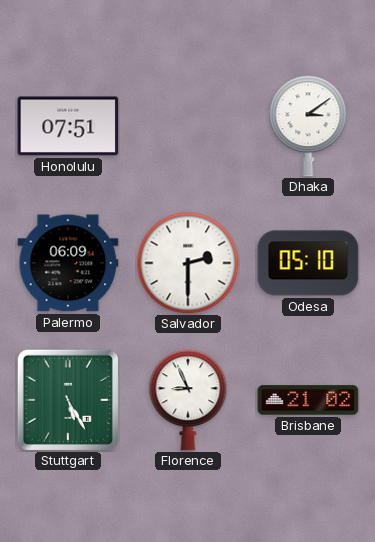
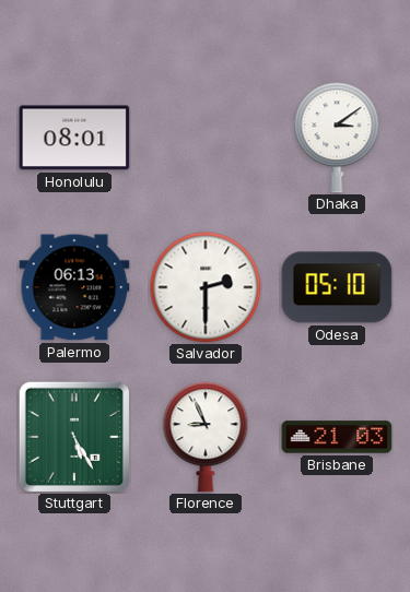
Honolulu: 07:51 -> 08:01 (74, 138)
Palermo: 06:09 -> 06:13 (74, 287)
Brisbane: 21:02 -> 21:03 (337, 437)
